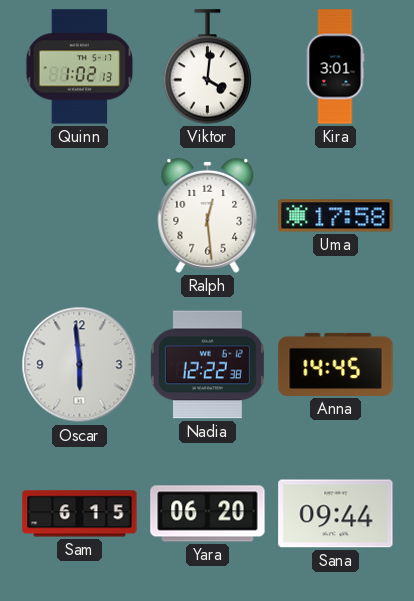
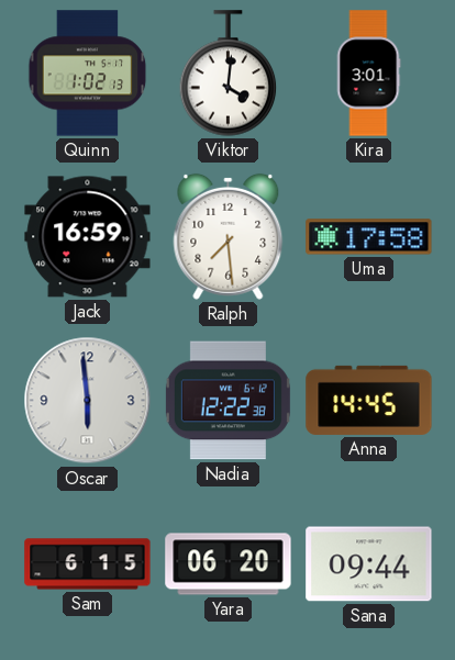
Jack: none -> 16:59 (88, 237)
Ralph: 12:29 -> 7:29 (229, 236)
